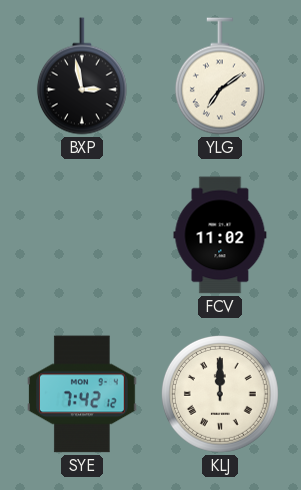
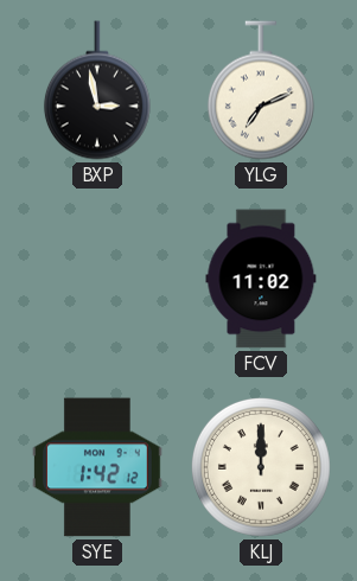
YLG: 7:09 -> 7:11 (261, 90)
SYE: 7:42 -> 1:42 (97, 467)
